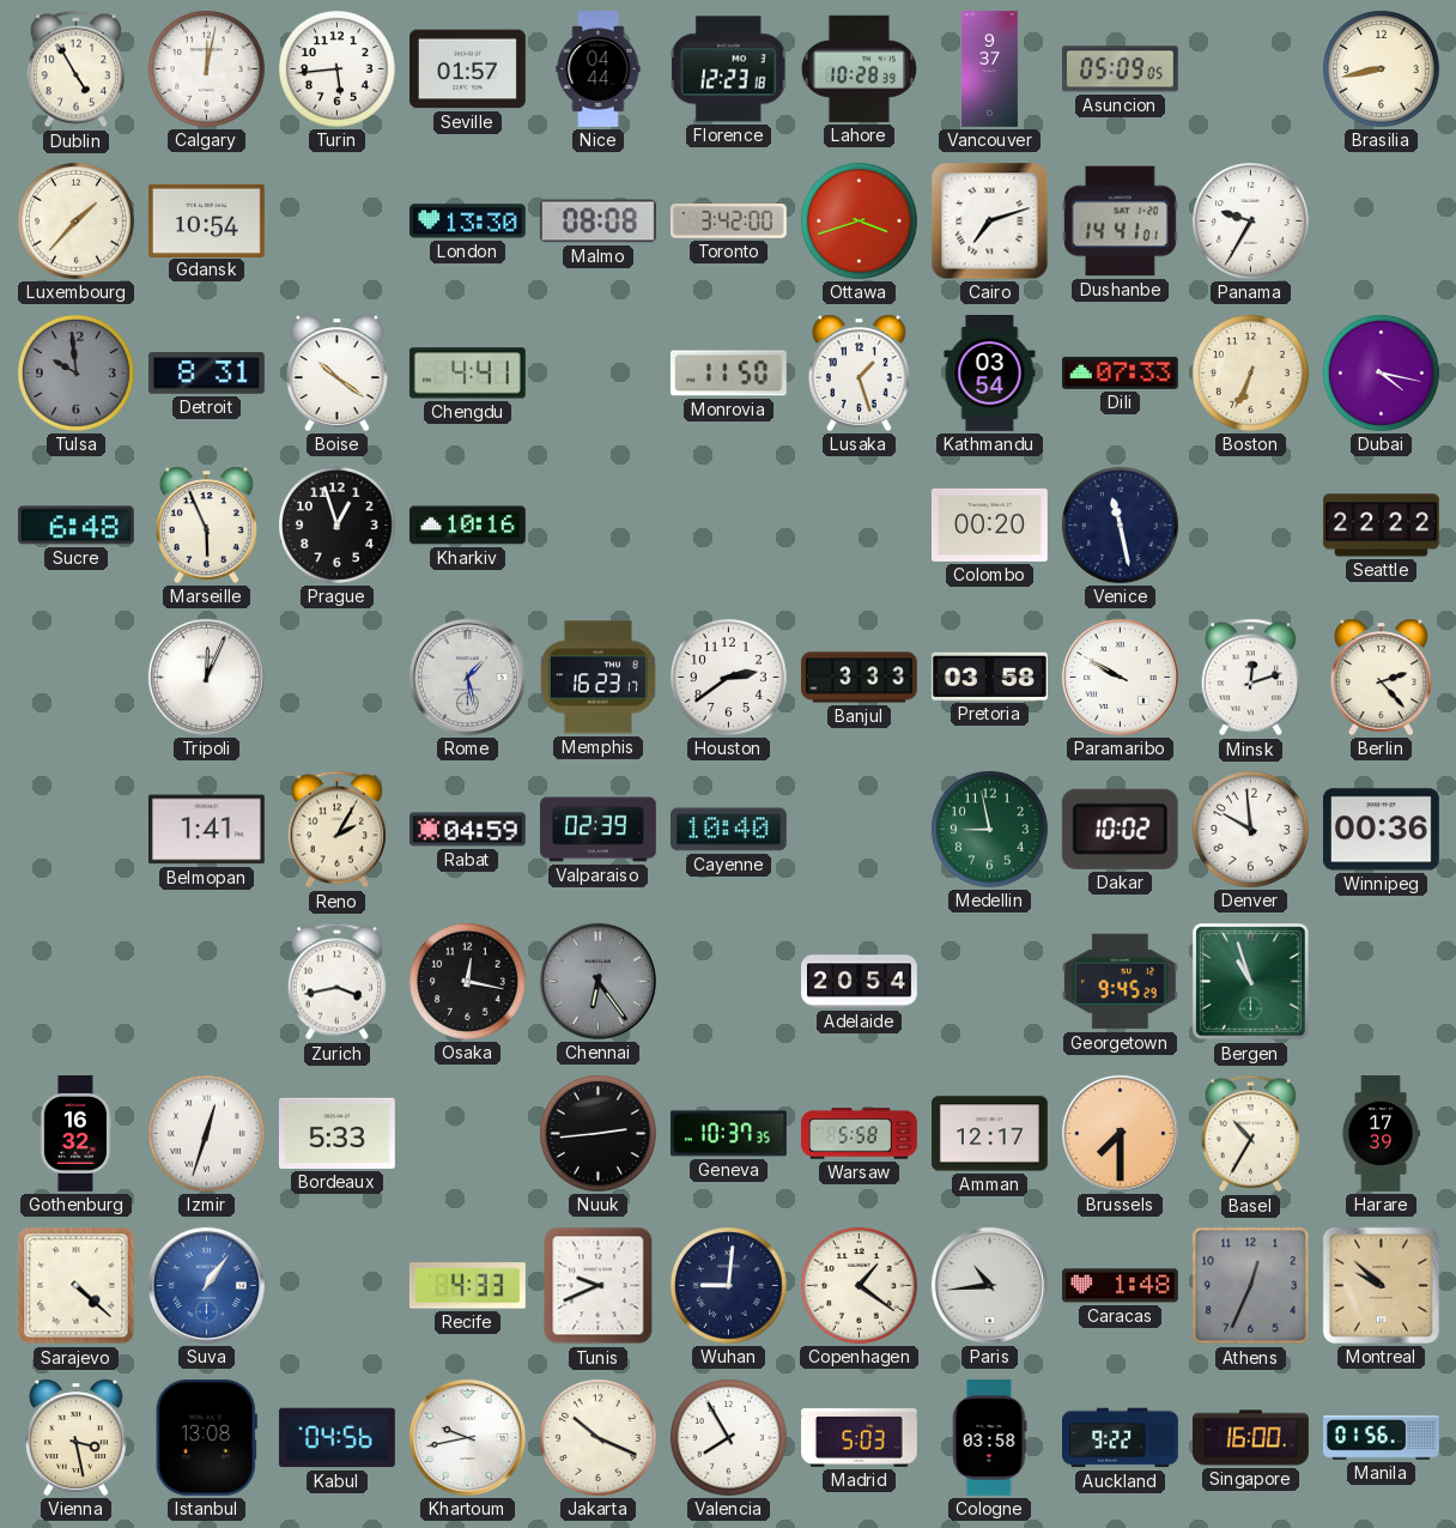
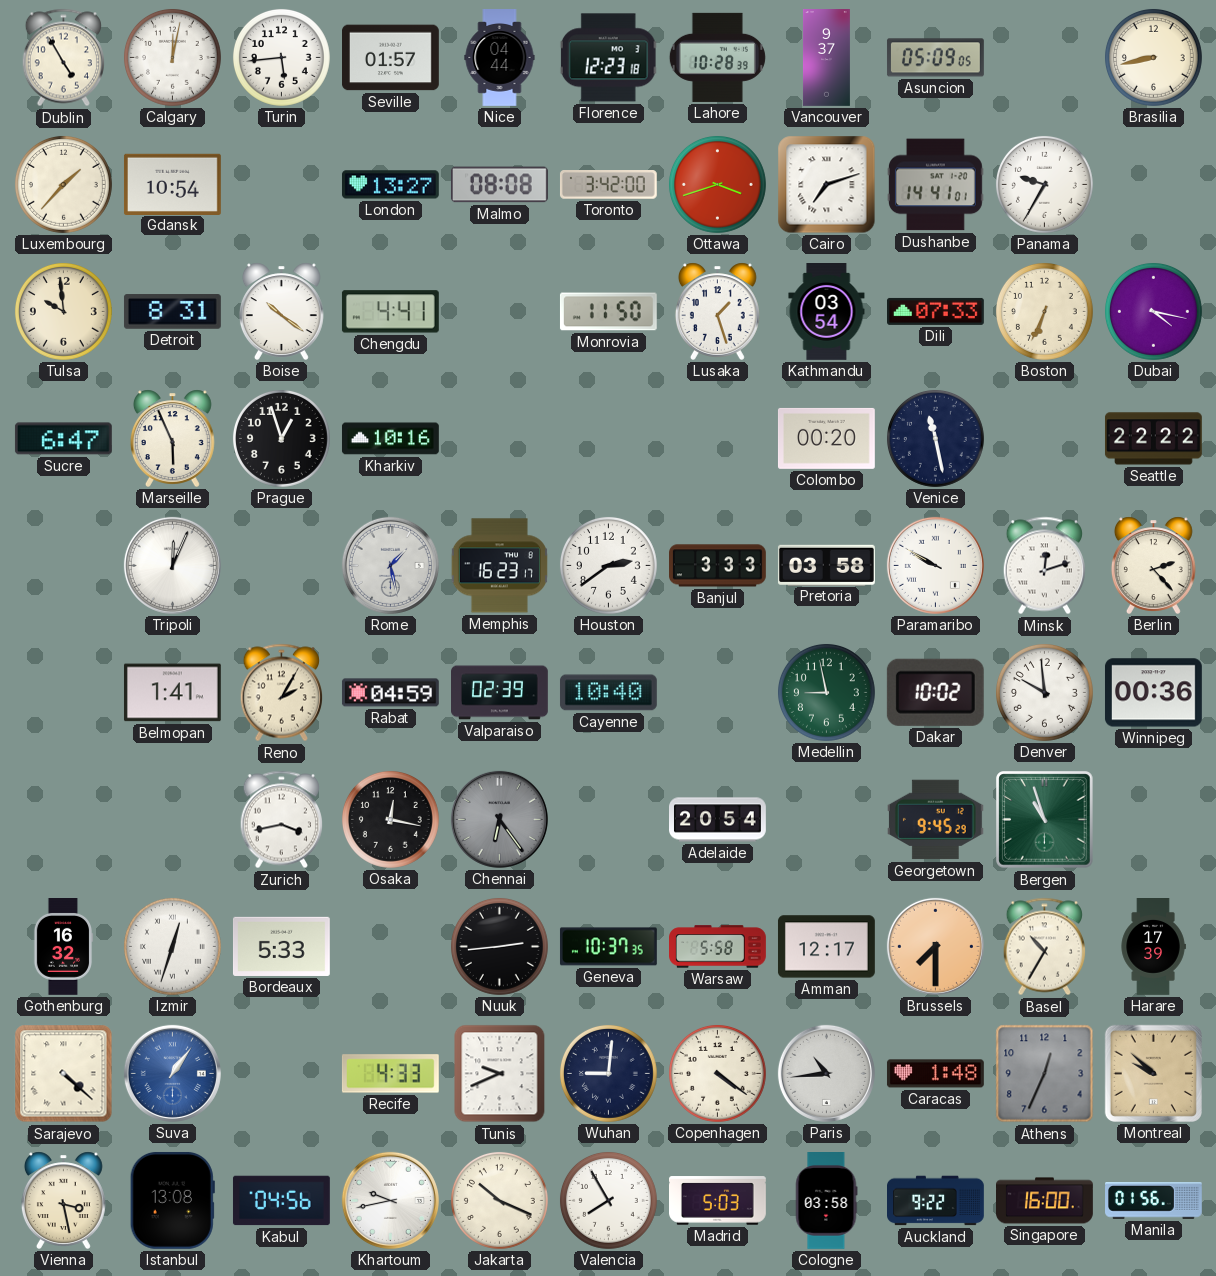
London: 13:30 -> 13:27 (390, 185)
Tulsa dial: grey -> cream (63, 311)
Sucre: 6:48 -> 6:47 (63, 439)
Copenhagen: 1:21 -> 4:21 (717, 1073)
